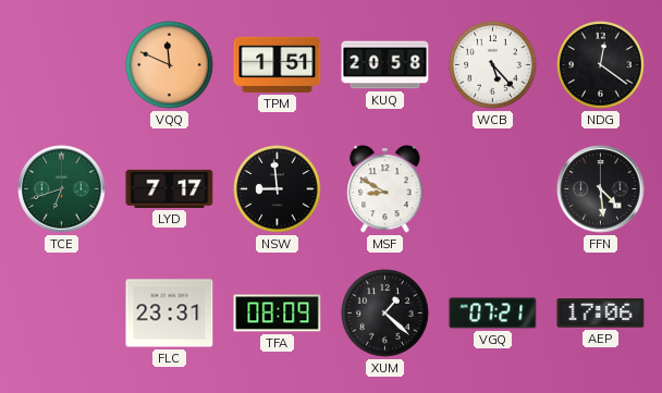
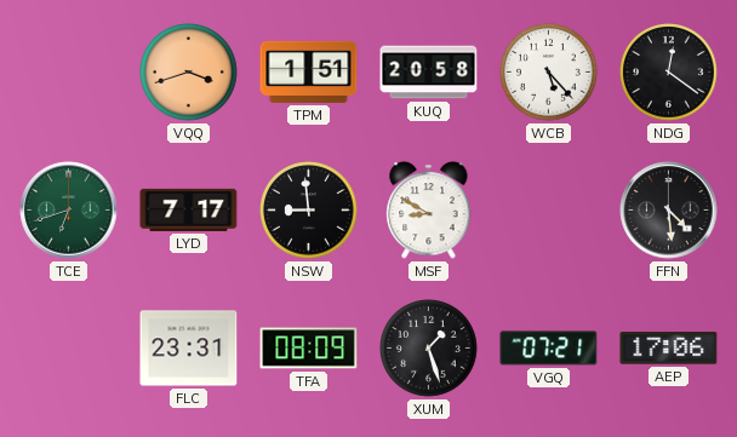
VQQ: 11:49 -> 3:42 (189, 73)
XUM: 1:22 -> 1:27 (429, 349)
